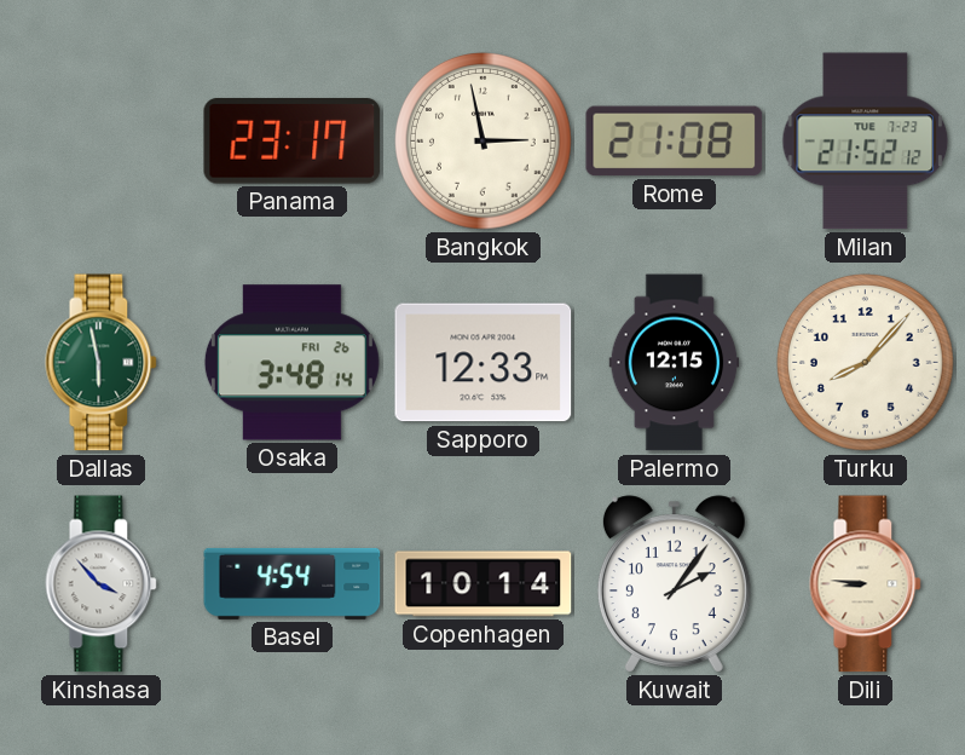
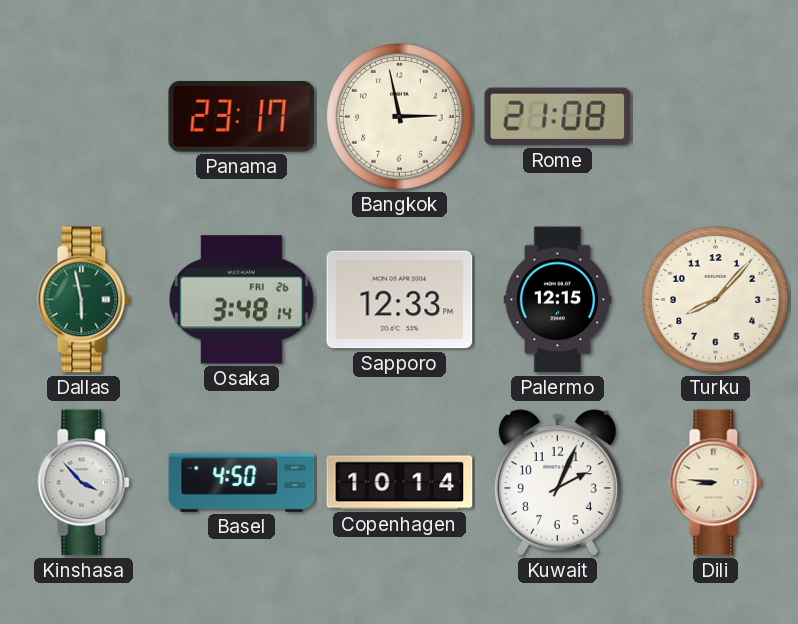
Milan: 21:52 -> none (866, 142)
Basel: 4:54 -> 4:50 (242, 482)
Kuwait: 2:06 -> 2:04 (557, 483)
